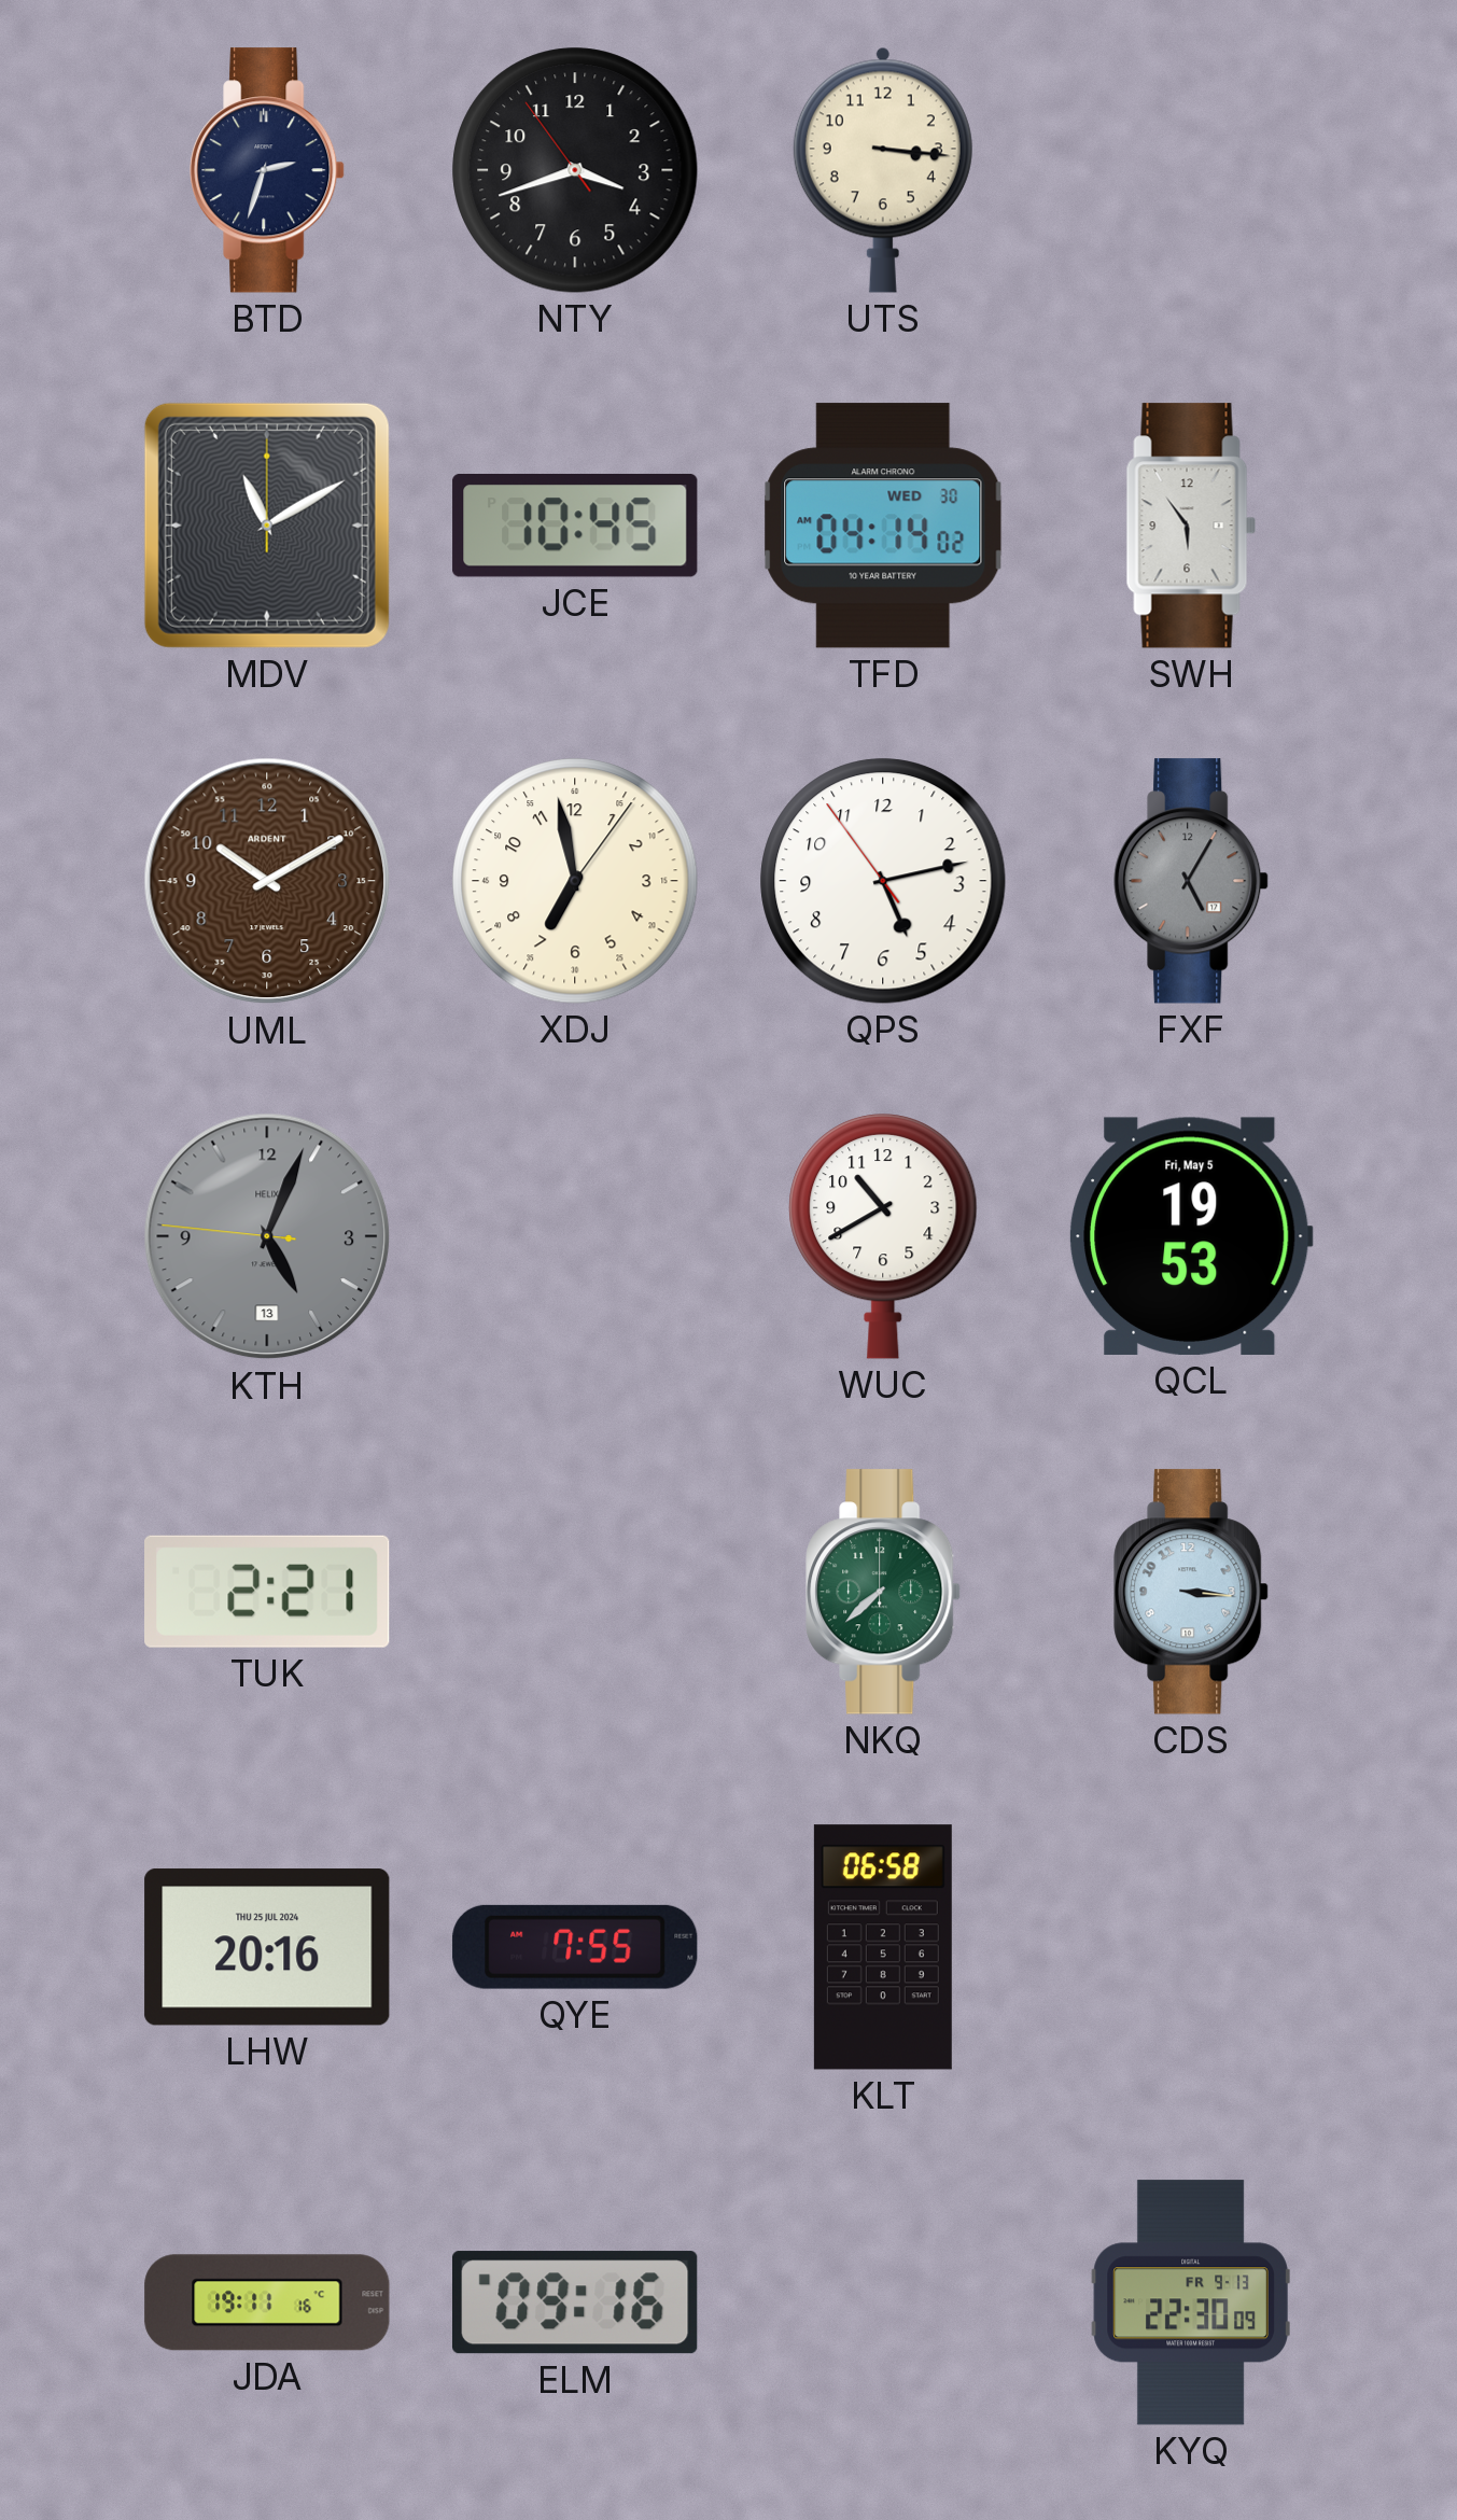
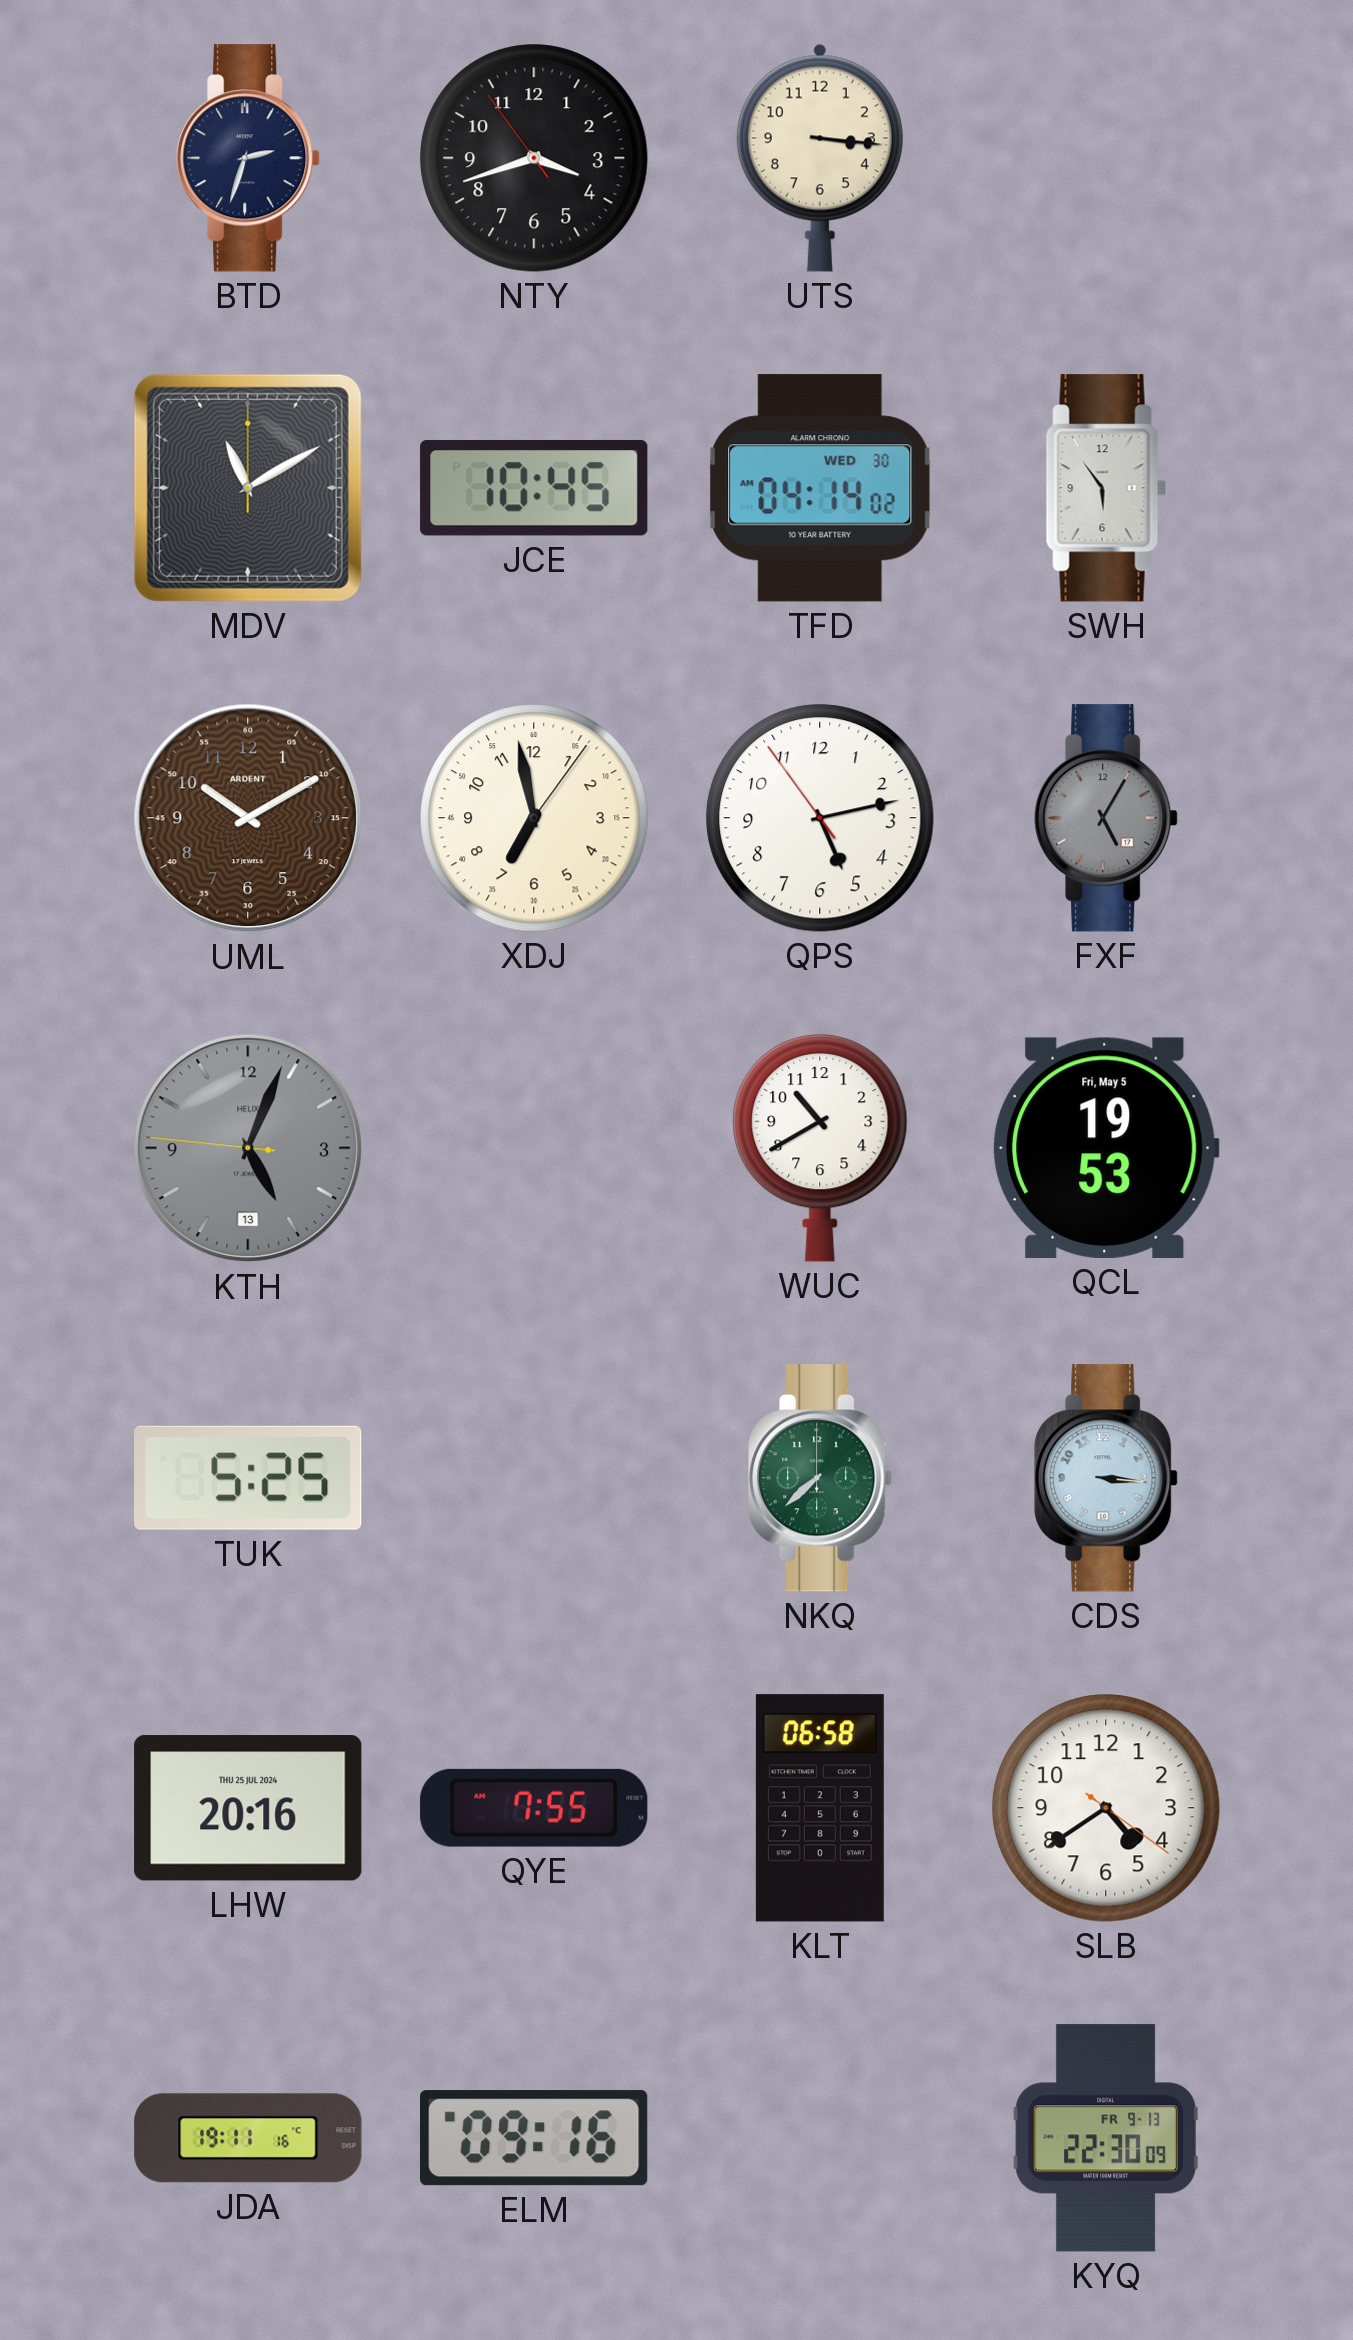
TUK: 2:21 -> 5:25 (248, 1478)
SLB: none -> 4:39 (1106, 1808)
